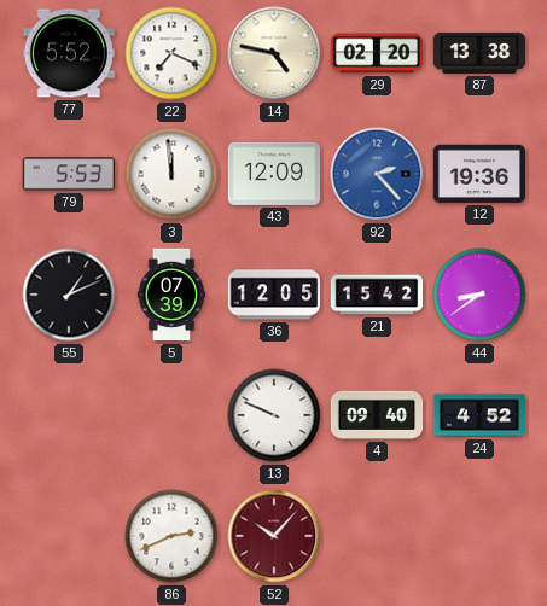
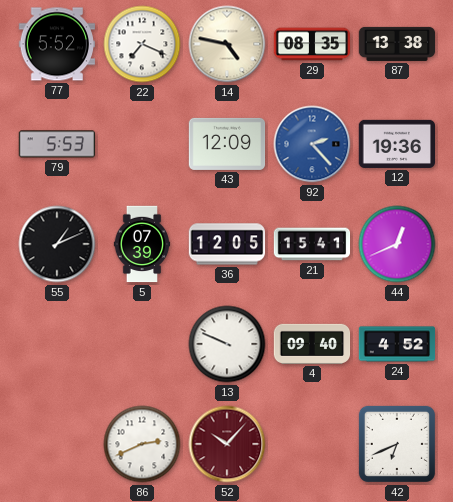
29: 02:20 -> 08:35 (312, 44)
3: 11:59 -> none (171, 174)
21: 15:42 -> 15:41 (312, 244)
44: 8:39 -> 12:41 (397, 244)
42: none -> 6:41 (397, 444)
